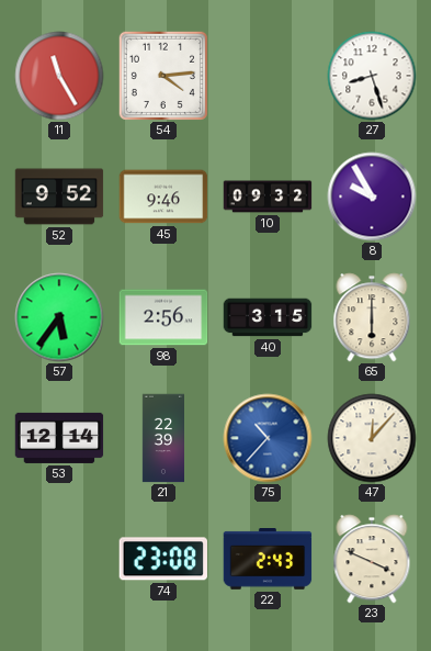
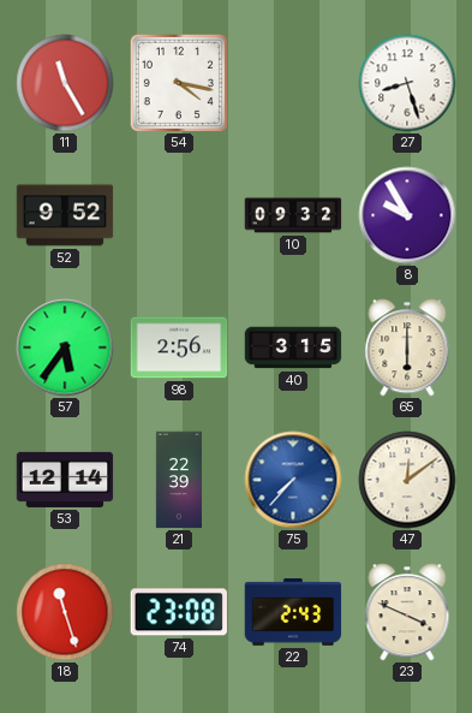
54: 4:14 -> 4:17 (179, 83)
45: 9:46 -> none (163, 197)
75: 10:37 -> 7:37 (293, 480)
47: 12:07 -> 12:09 (407, 480)
18: none -> 11:27 (65, 612)
